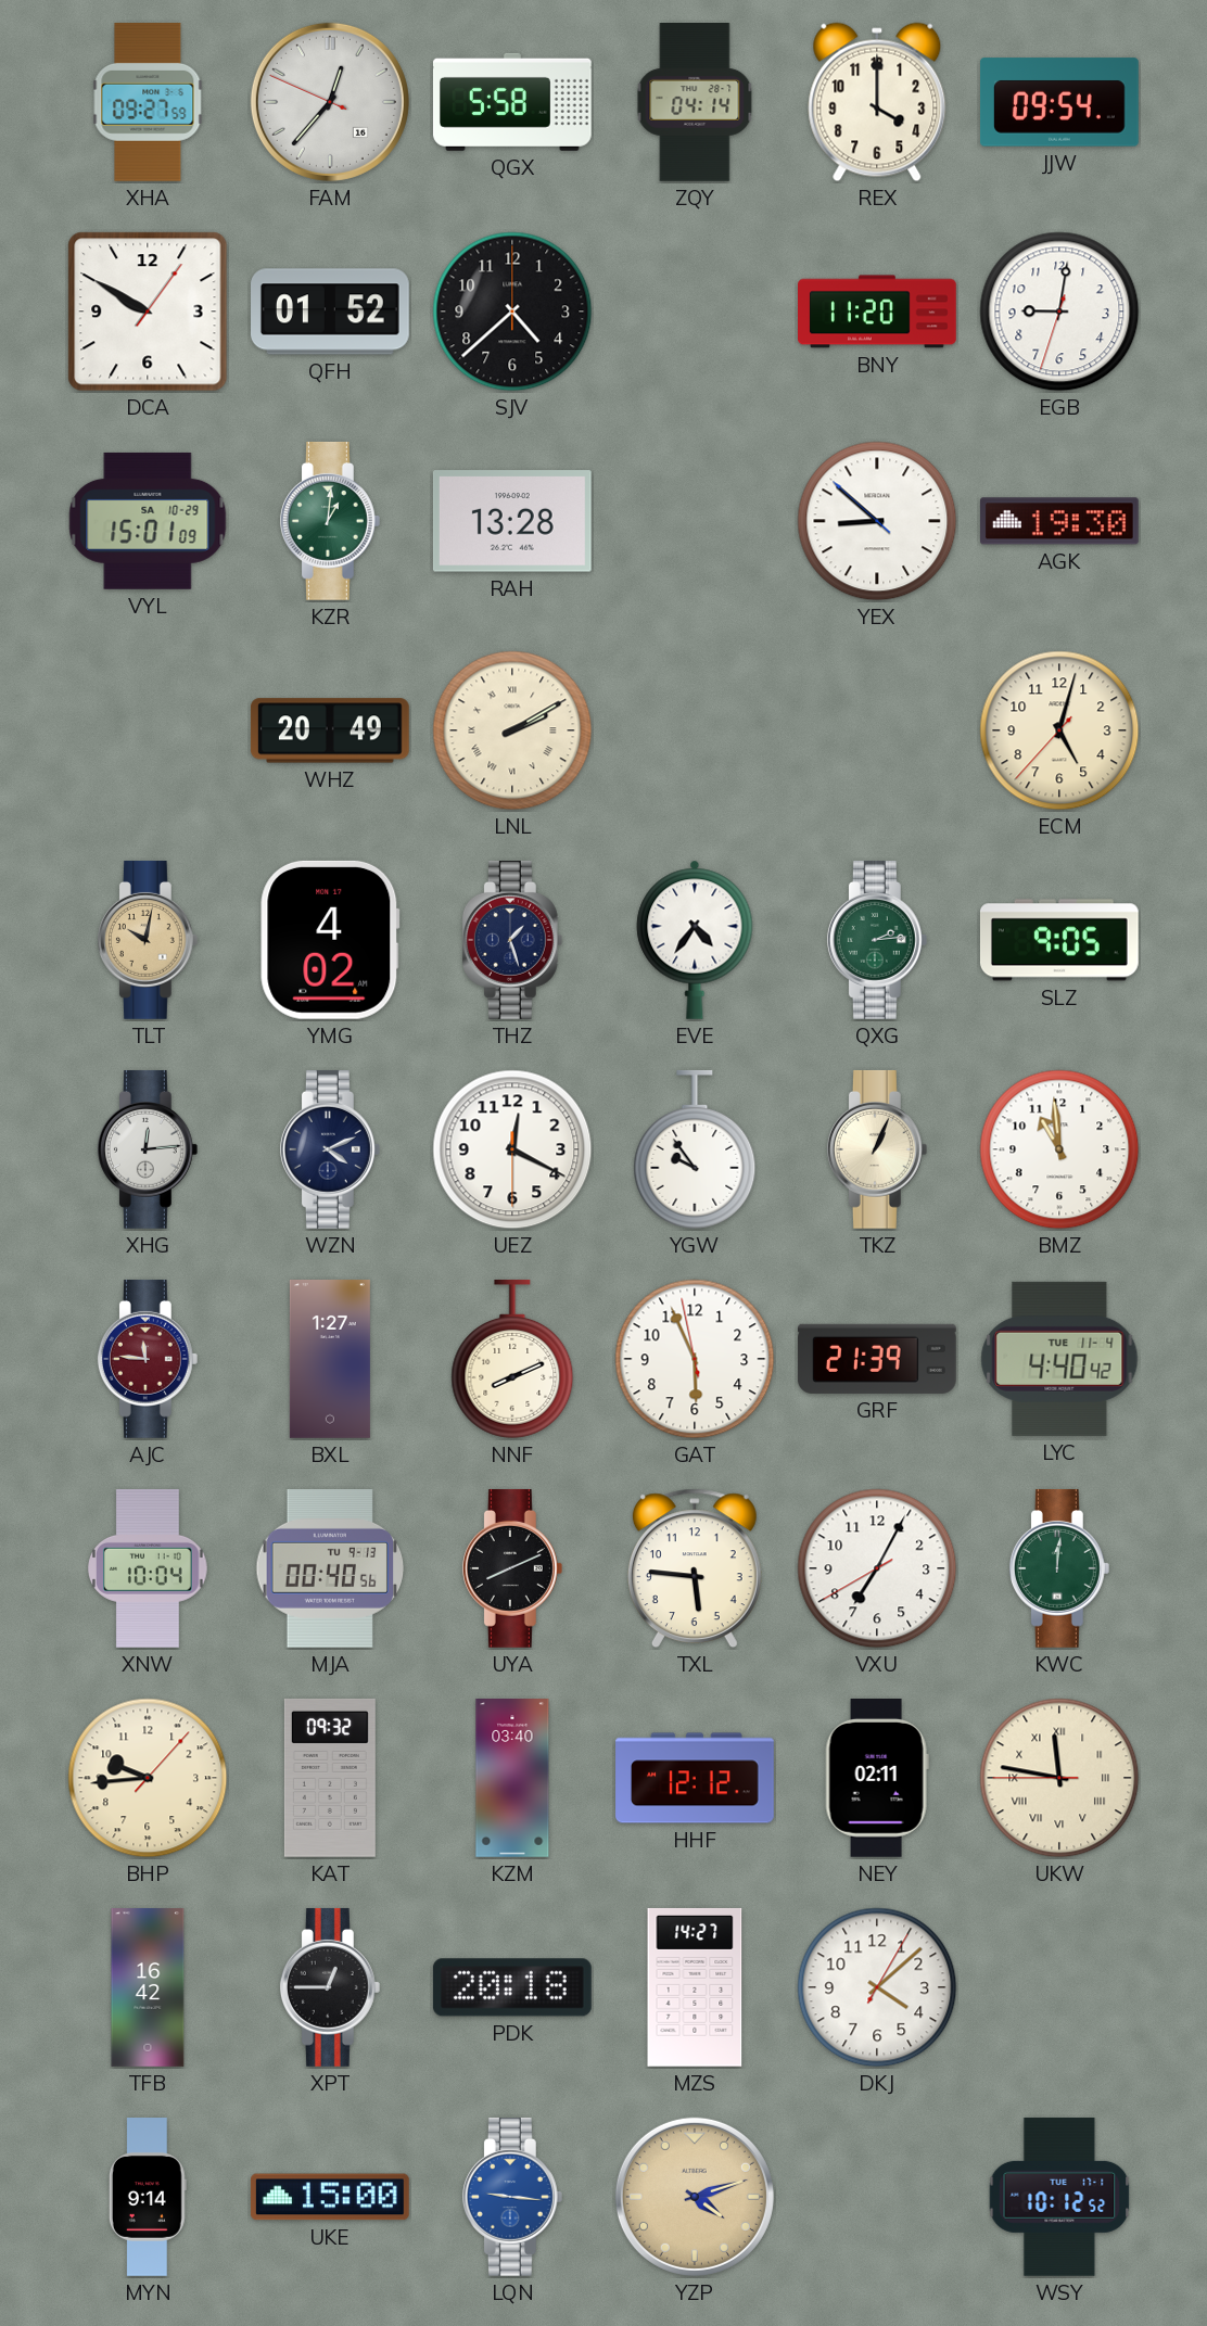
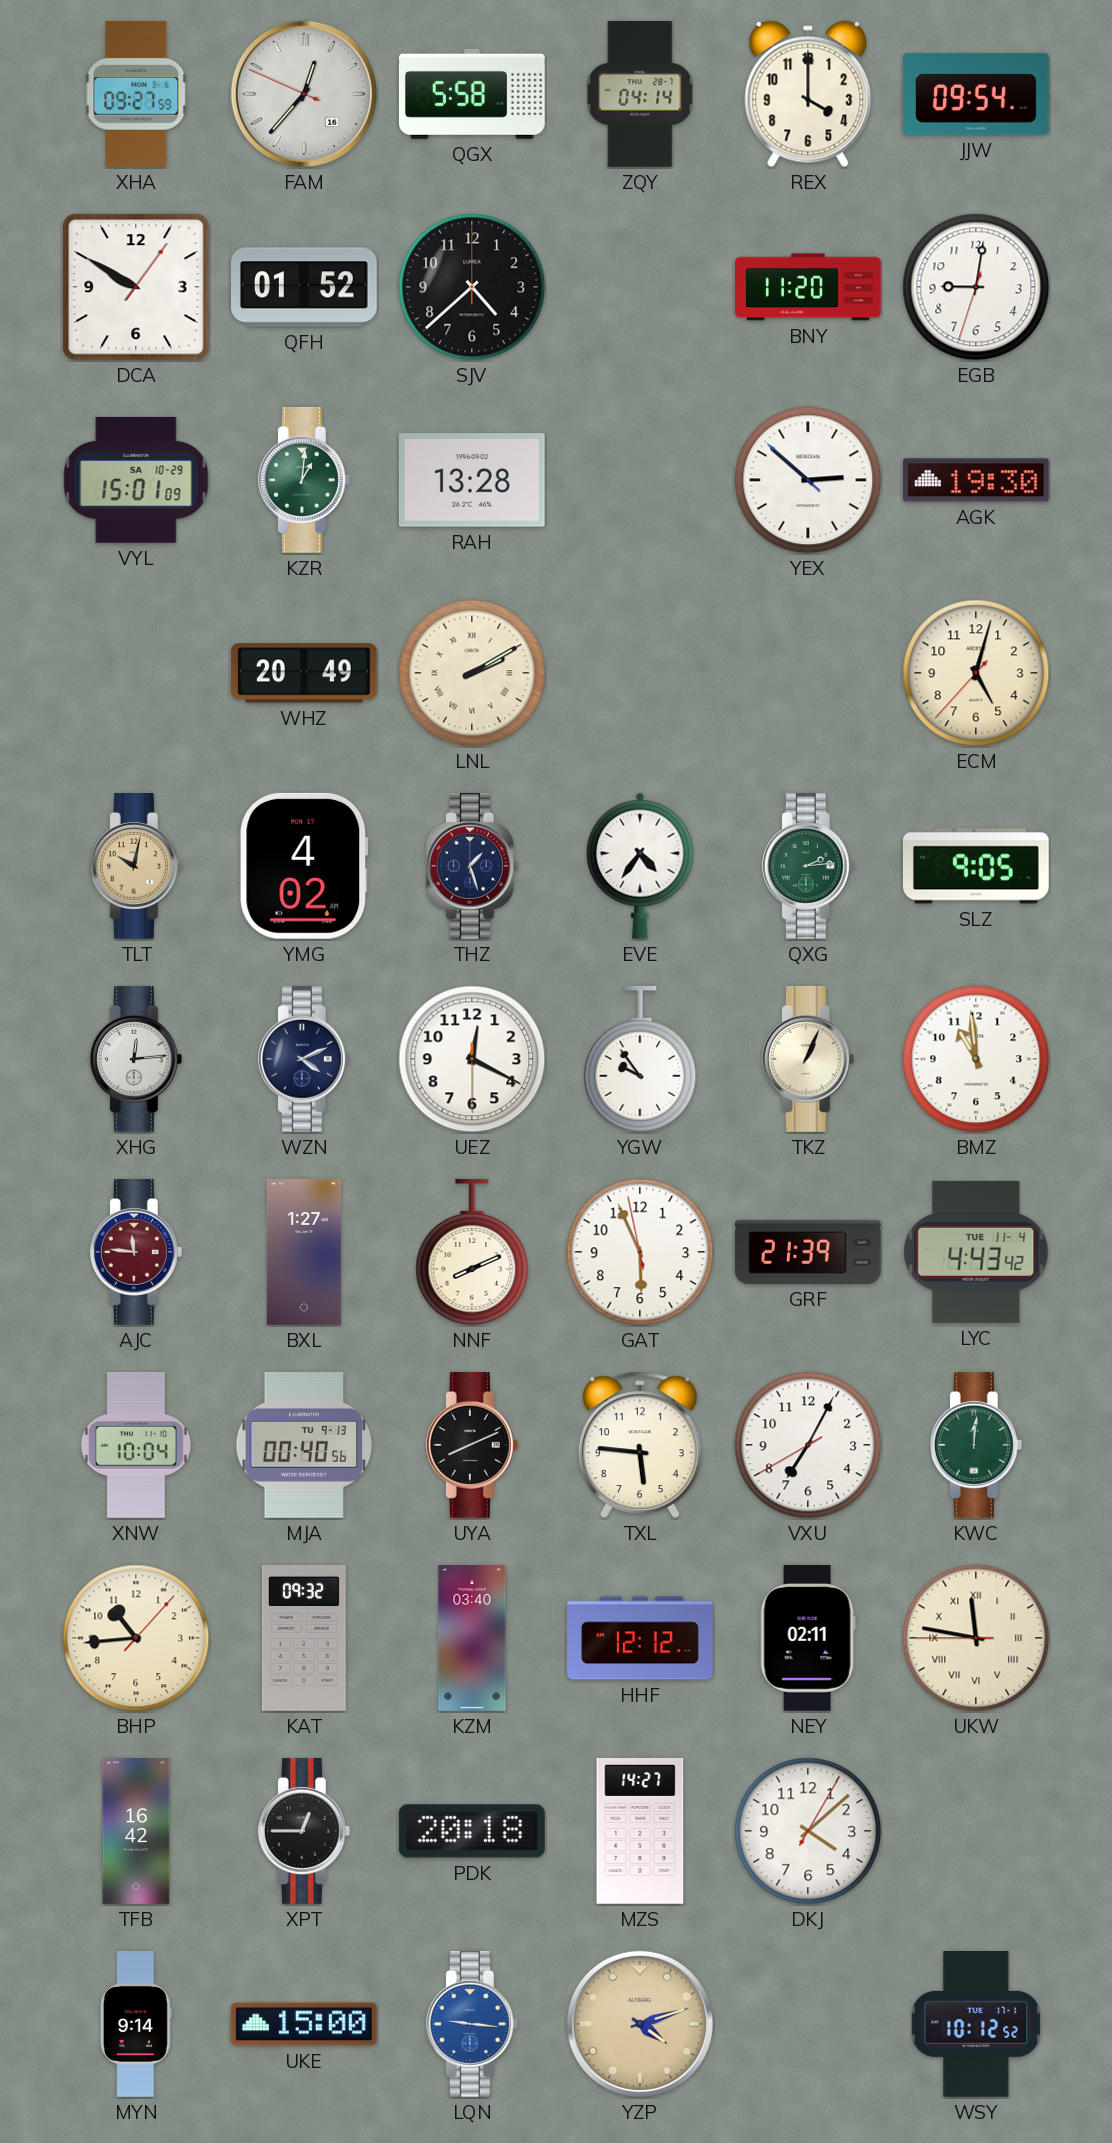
YEX: 8:51 -> 2:51 (808, 480)
LYC: 4:40 -> 4:43 (976, 1252)
BHP: 9:44 -> 10:44 (136, 1638)
